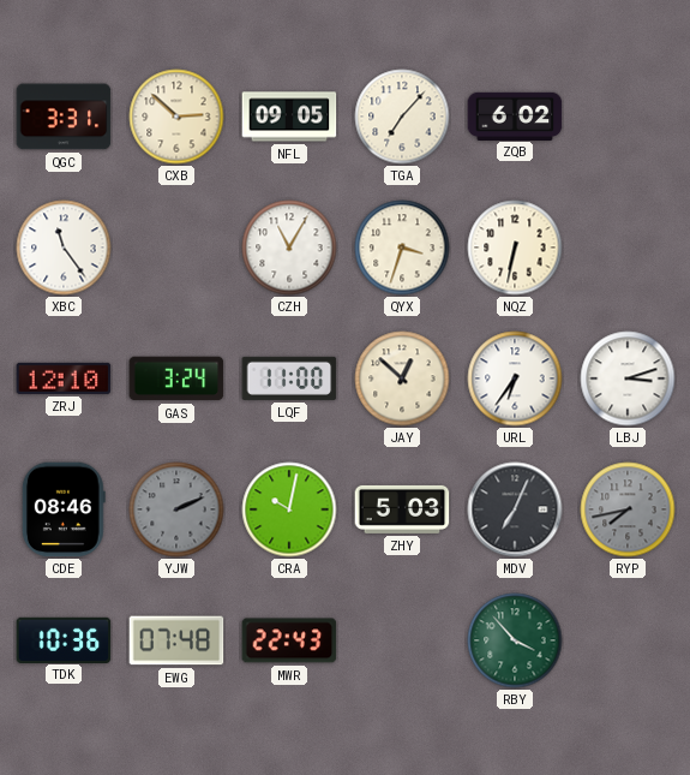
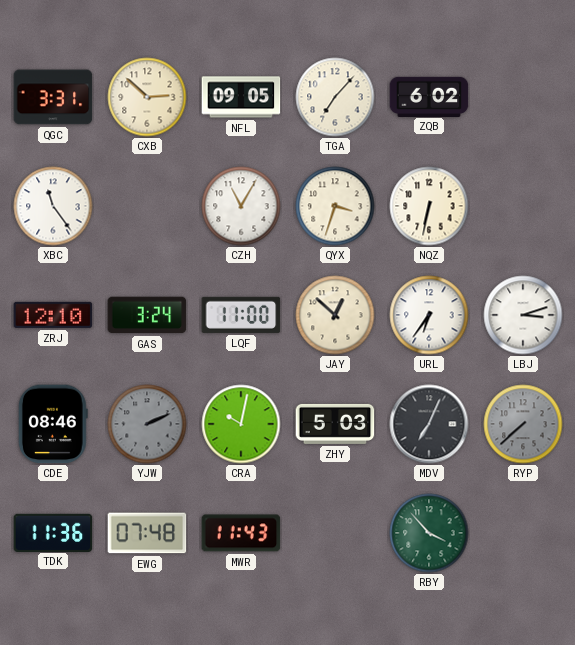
RYP: 7:43 -> 7:38 (523, 424)
TDK: 10:36 -> 11:36 (53, 532)
MWR: 22:43 -> 11:43 (241, 533)
